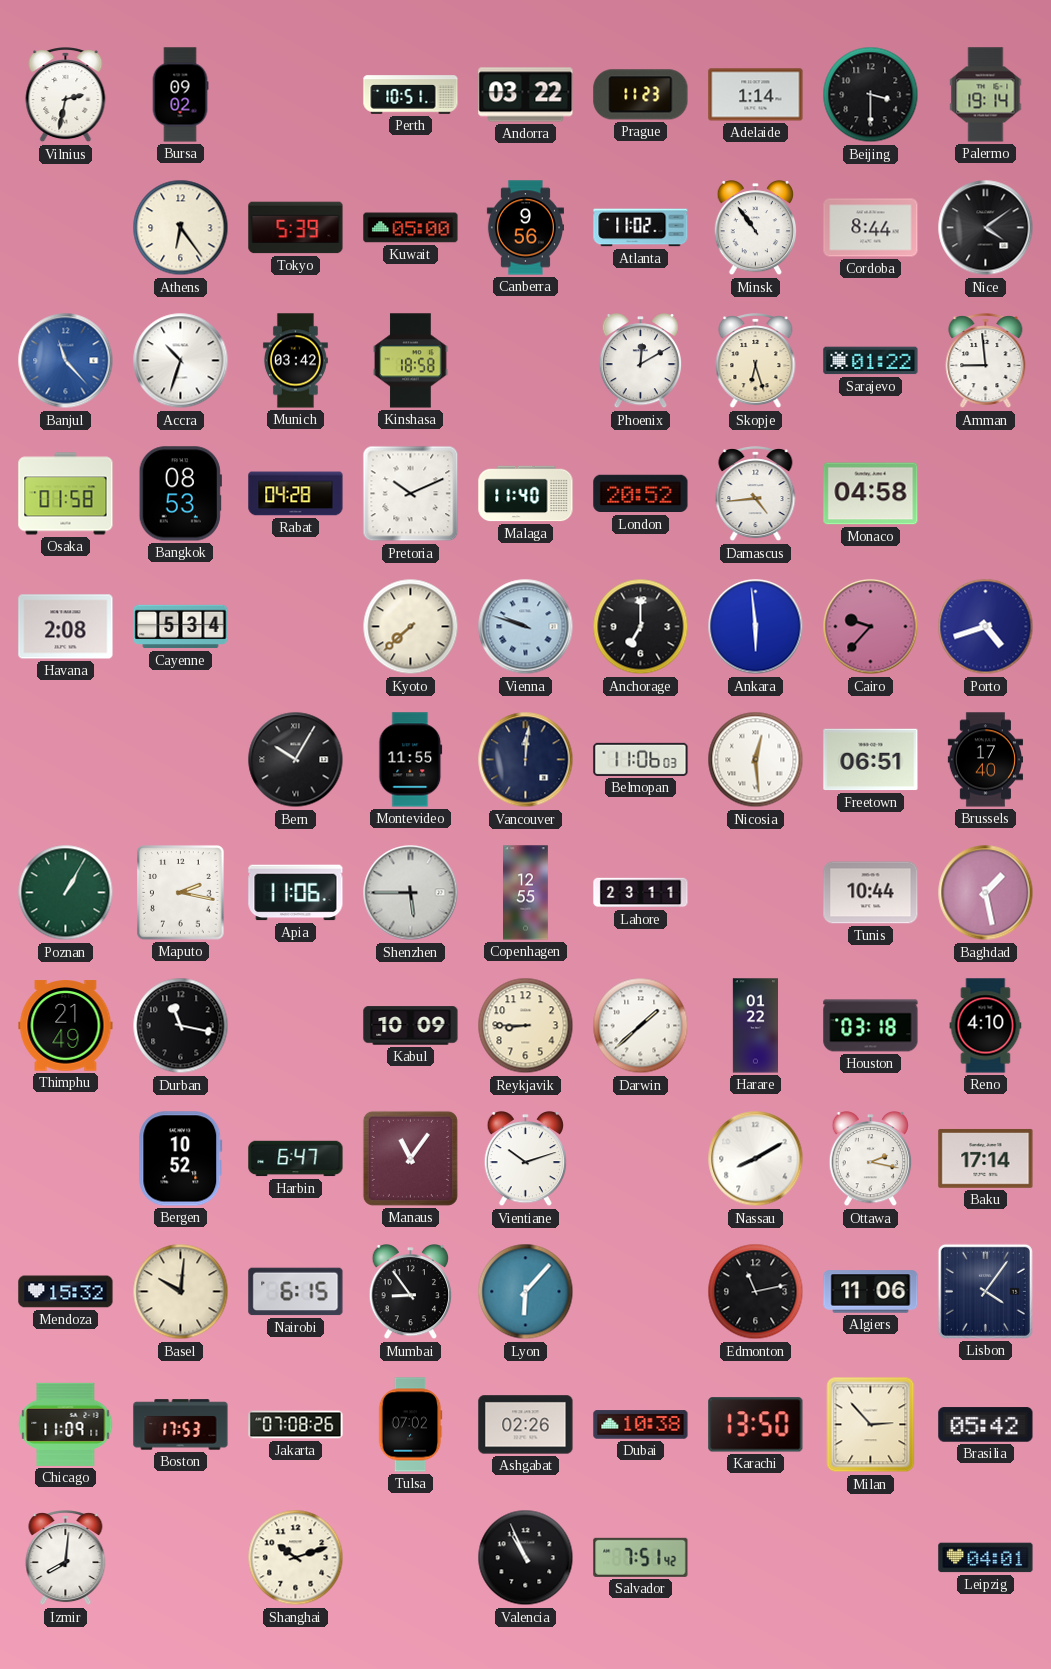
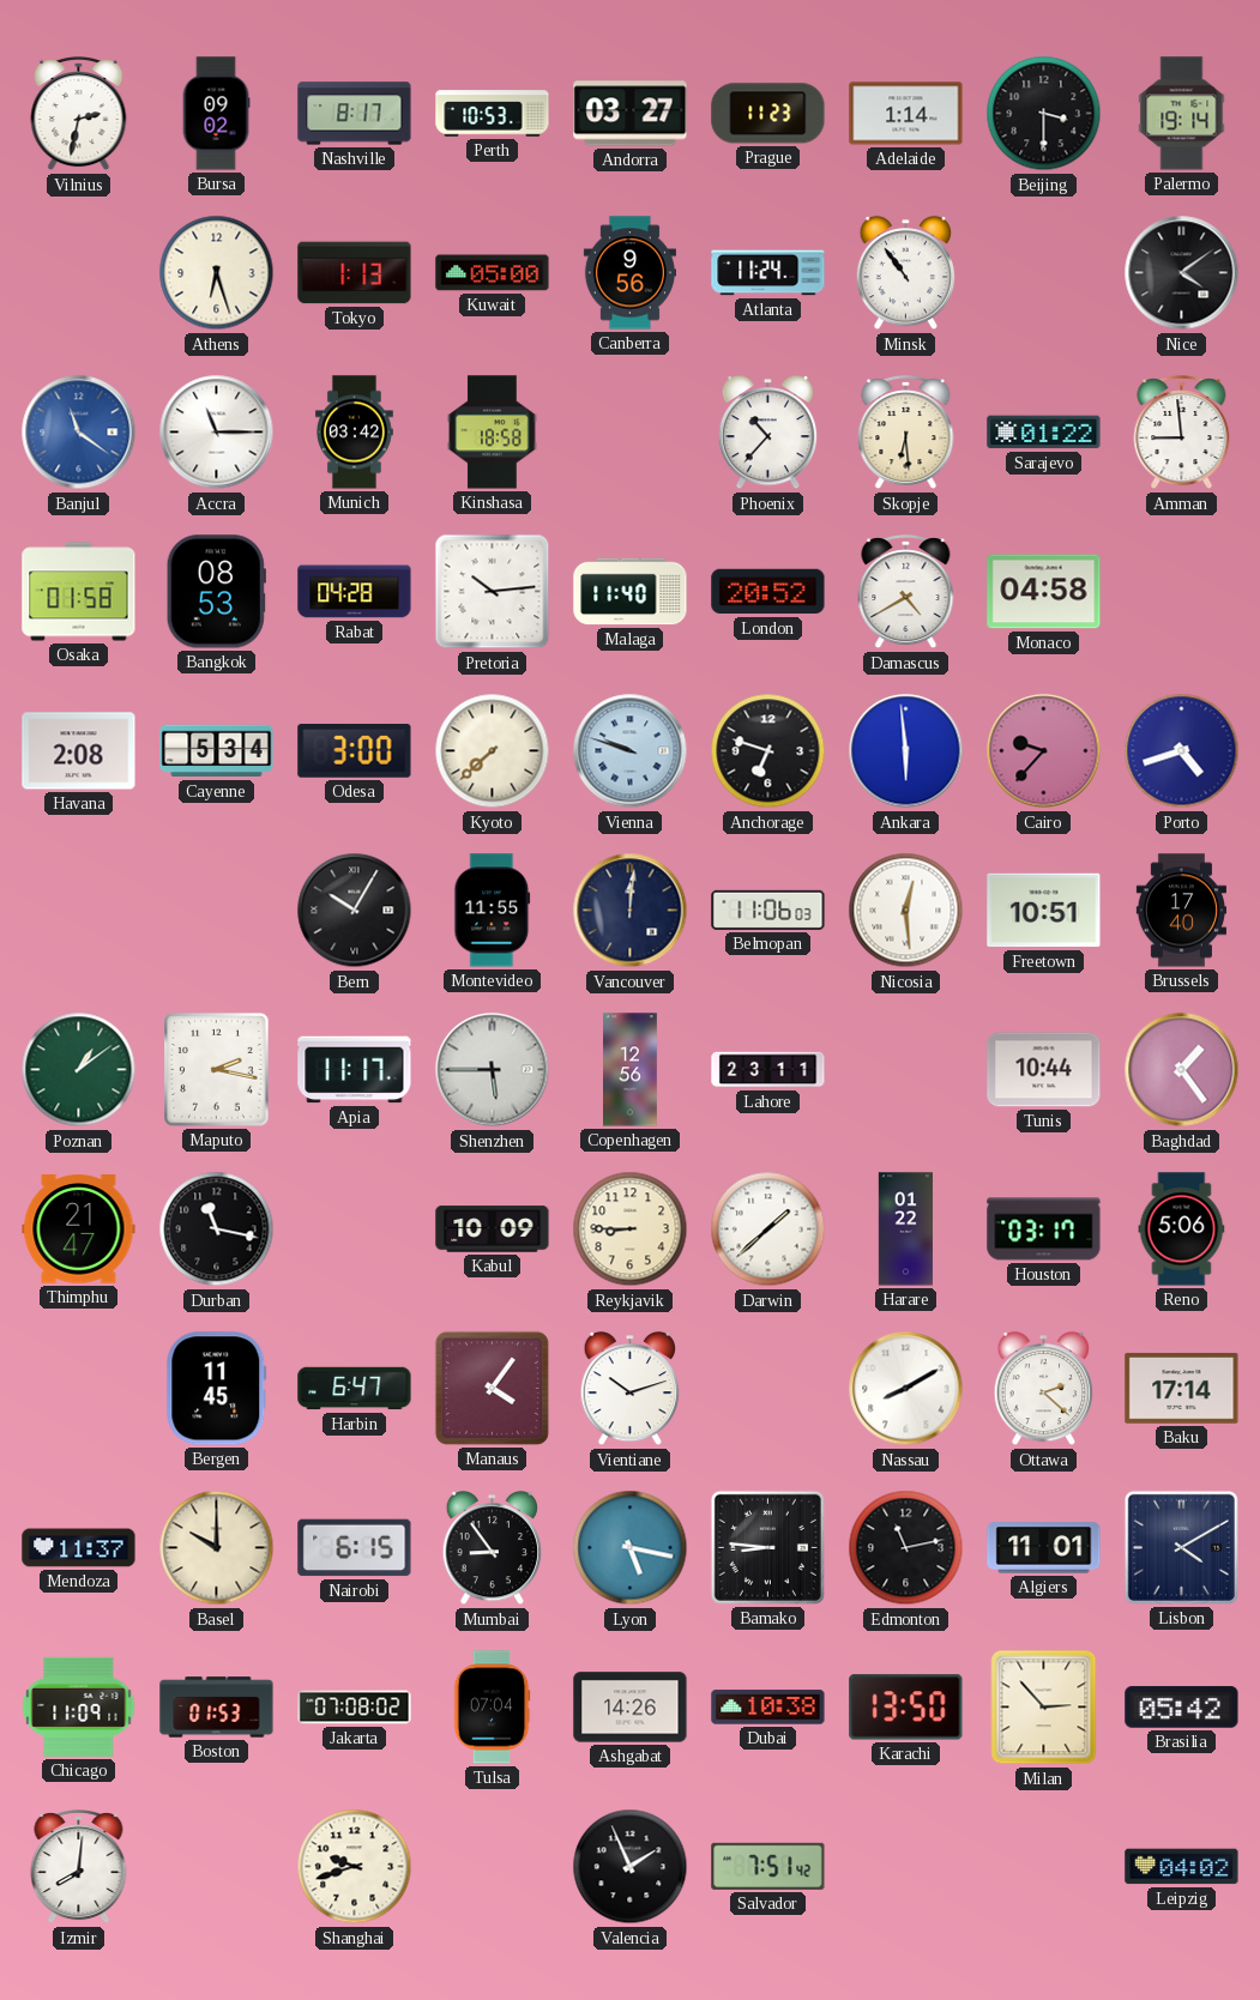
Nashville: none -> 8:17 (355, 114)
Perth: 10:51 -> 10:53 (493, 114)
Andorra: 03:22 -> 03:27 (631, 114)
Athens: 6:24 -> 6:27 (217, 273)
Tokyo: 5:39 -> 1:13 (355, 273)
Atlanta: 11:02 -> 11:24 (768, 273)
Cordoba: 8:44 -> none (871, 228)
Banjul: 11:23 -> 11:21 (79, 433)
Accra: 10:33 -> 11:15 (217, 433)
Phoenix: 12:10 -> 10:37 (768, 433)
Skopje: 6:27 -> 6:29 (906, 434)
Pretoria: 10:11 -> 10:14 (493, 592)
Damascus: 4:44 -> 4:40 (906, 593)
Odesa: none -> 3:00 (355, 751)
Anchorage: 7:00 -> 6:48 (768, 751)
Freetown: 06:51 -> 10:51 (1044, 911)
Poznan: 1:05 -> 1:09 (79, 1070)
Apia: 11:06 -> 11:17 (355, 1070)
Copenhagen: 12:55 -> 12:56 (631, 1070)
Baghdad: 1:28 -> 1:24 (1182, 1070)
Thimphu: 21:49 -> 21:47 (79, 1229)
Houston: 03:18 -> 03:17 (1044, 1229)
Reno: 4:10 -> 5:06 (1182, 1229)
Bergen: 10:52 -> 11:45 (217, 1389)
Manaus: 11:06 -> 4:06 (492, 1388)
Ottawa: 2:17 -> 2:22 (1044, 1389)
Mendoza: 15:32 -> 11:37 (79, 1548)
Basel: 10:01 -> 10:00 (217, 1548)
Lyon: 6:07 -> 5:17 (631, 1548)
Bamako: none -> 8:46 (767, 1547)
Algiers: 11:06 -> 11:01 (1044, 1548)
Lisbon: 4:06 -> 4:10 (1181, 1547)
Boston: 17:53 -> 01:53 (217, 1708)
Jakarta: 07:08:26 -> 07:08:02 (355, 1708)
Tulsa: 07:02 -> 07:04 (492, 1708)
Ashgabat: 02:26 -> 14:26 (631, 1708)
Shanghai: 10:12 -> 9:42 (355, 1867)
Valencia: 10:56 -> 1:56 (631, 1867)
Leipzig: 04:01 -> 04:02 (1182, 1867)
